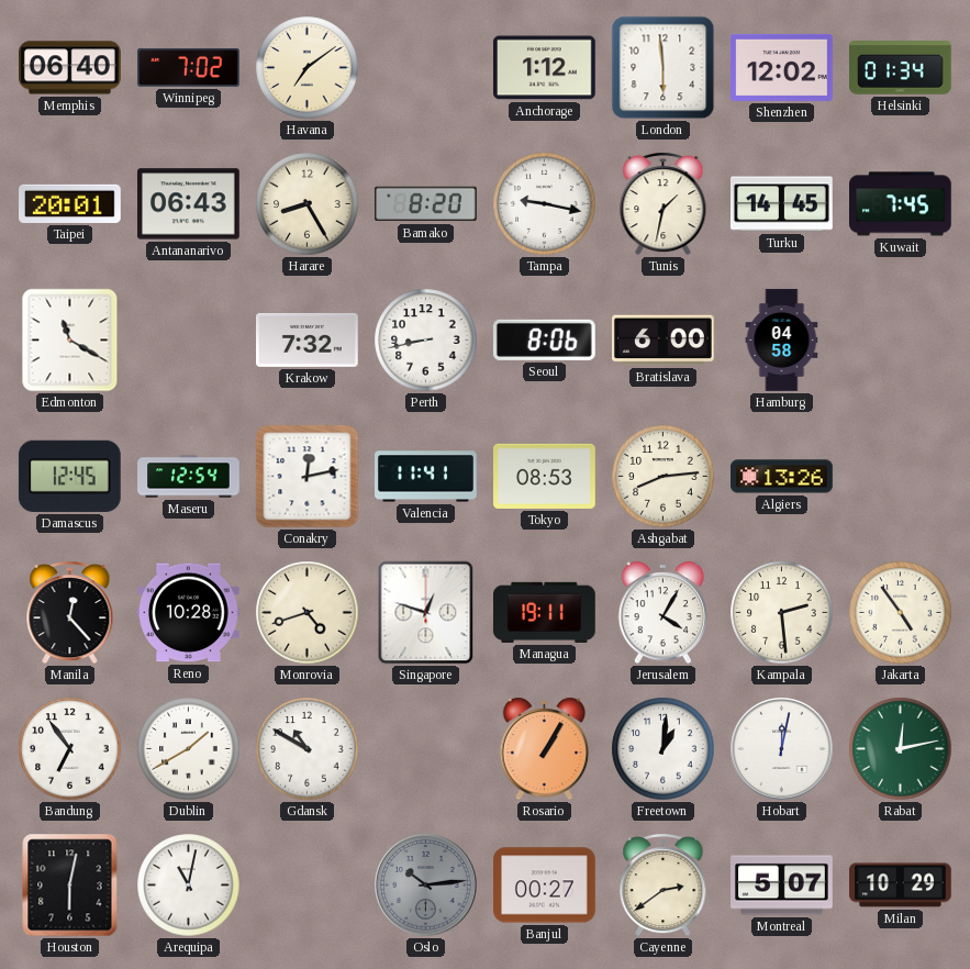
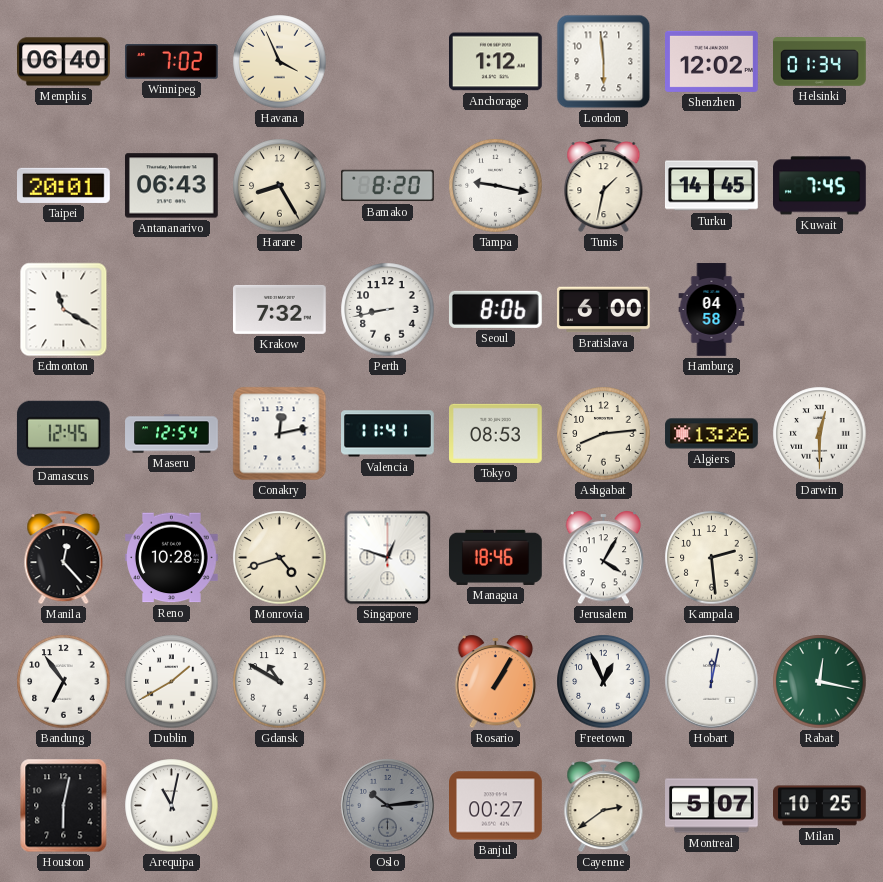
Havana: 7:09 -> 3:56 (280, 62)
Darwin: none -> 12:30 (820, 434)
Managua: 19:11 -> 18:46 (496, 557)
Jakarta: 4:54 -> none (901, 613)
Freetown: 1:01 -> 12:56 (604, 682)
Rabat: 12:13 -> 12:17 (820, 682)
Milan: 10:29 -> 10:25 (820, 806)
